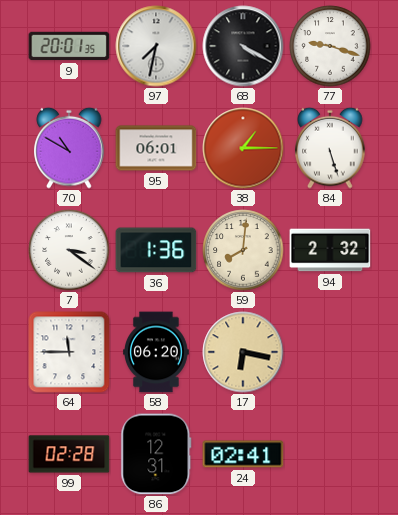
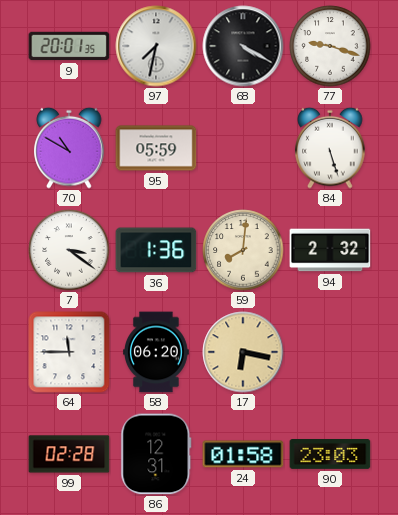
95: 06:01 -> 05:59 (156, 148)
38: 1:15 -> none (243, 148)
24: 02:41 -> 01:58 (243, 454)
90: none -> 23:03 (330, 455)
